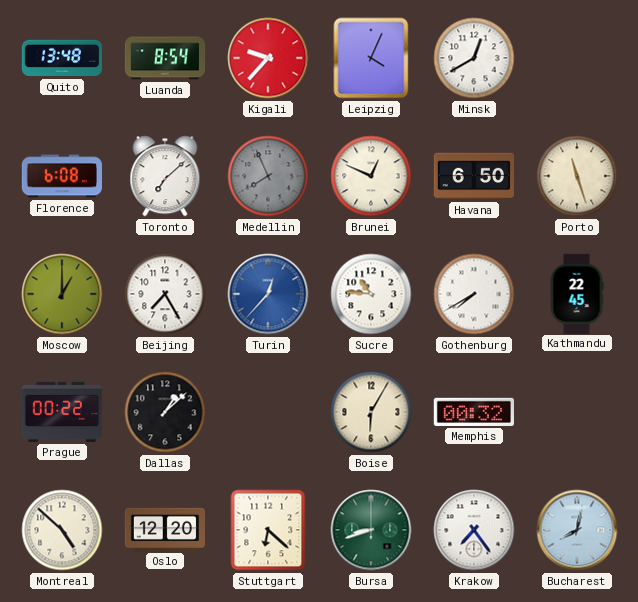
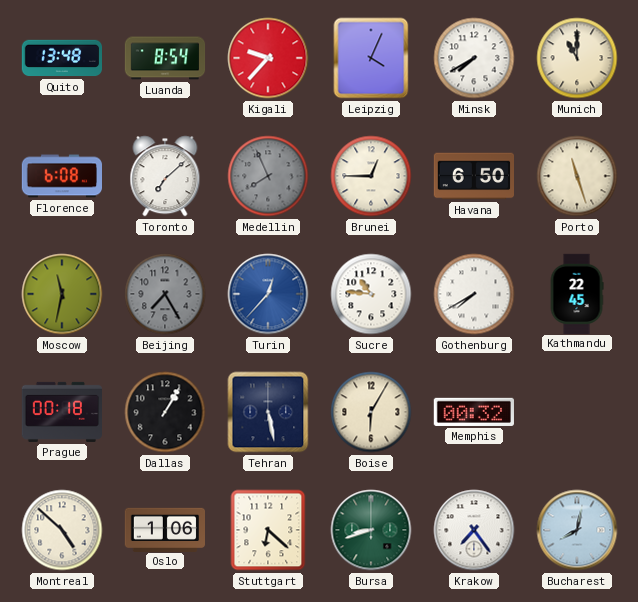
Minsk: 12:40 -> 7:40 (474, 58)
Munich: none -> 11:00 (577, 58)
Brunei: 12:49 -> 12:45 (371, 176)
Moscow: 1:00 -> 11:32 (62, 294)
Beijing dial: white -> grey (165, 294)
Prague: 00:22 -> 00:18 (61, 412)
Dallas: 1:08 -> 1:05 (165, 412)
Tehran: none -> 5:28 (268, 412)
Oslo: 12:20 -> 1:06 (165, 529)
